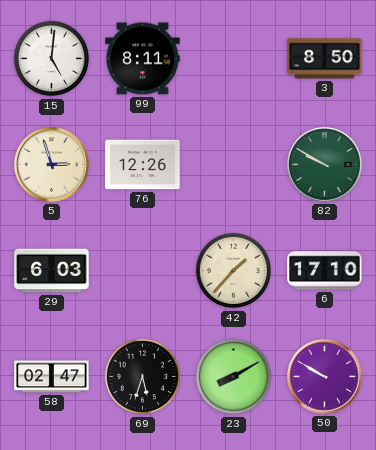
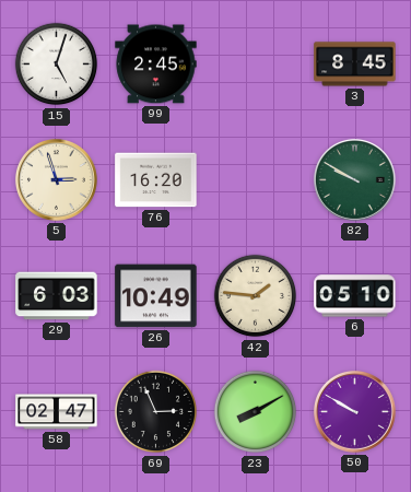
15: 5:01 -> 5:03 (57, 65)
99: 8:11 -> 2:45 (156, 65)
3: 8:50 -> 8:45 (355, 65)
76: 12:26 -> 16:20 (156, 180)
26: none -> 10:49 (156, 296)
42: 1:37 -> 1:46 (256, 296)
6: 17:10 -> 05:10 (355, 296)
69: 5:33 -> 2:56 (156, 412)
